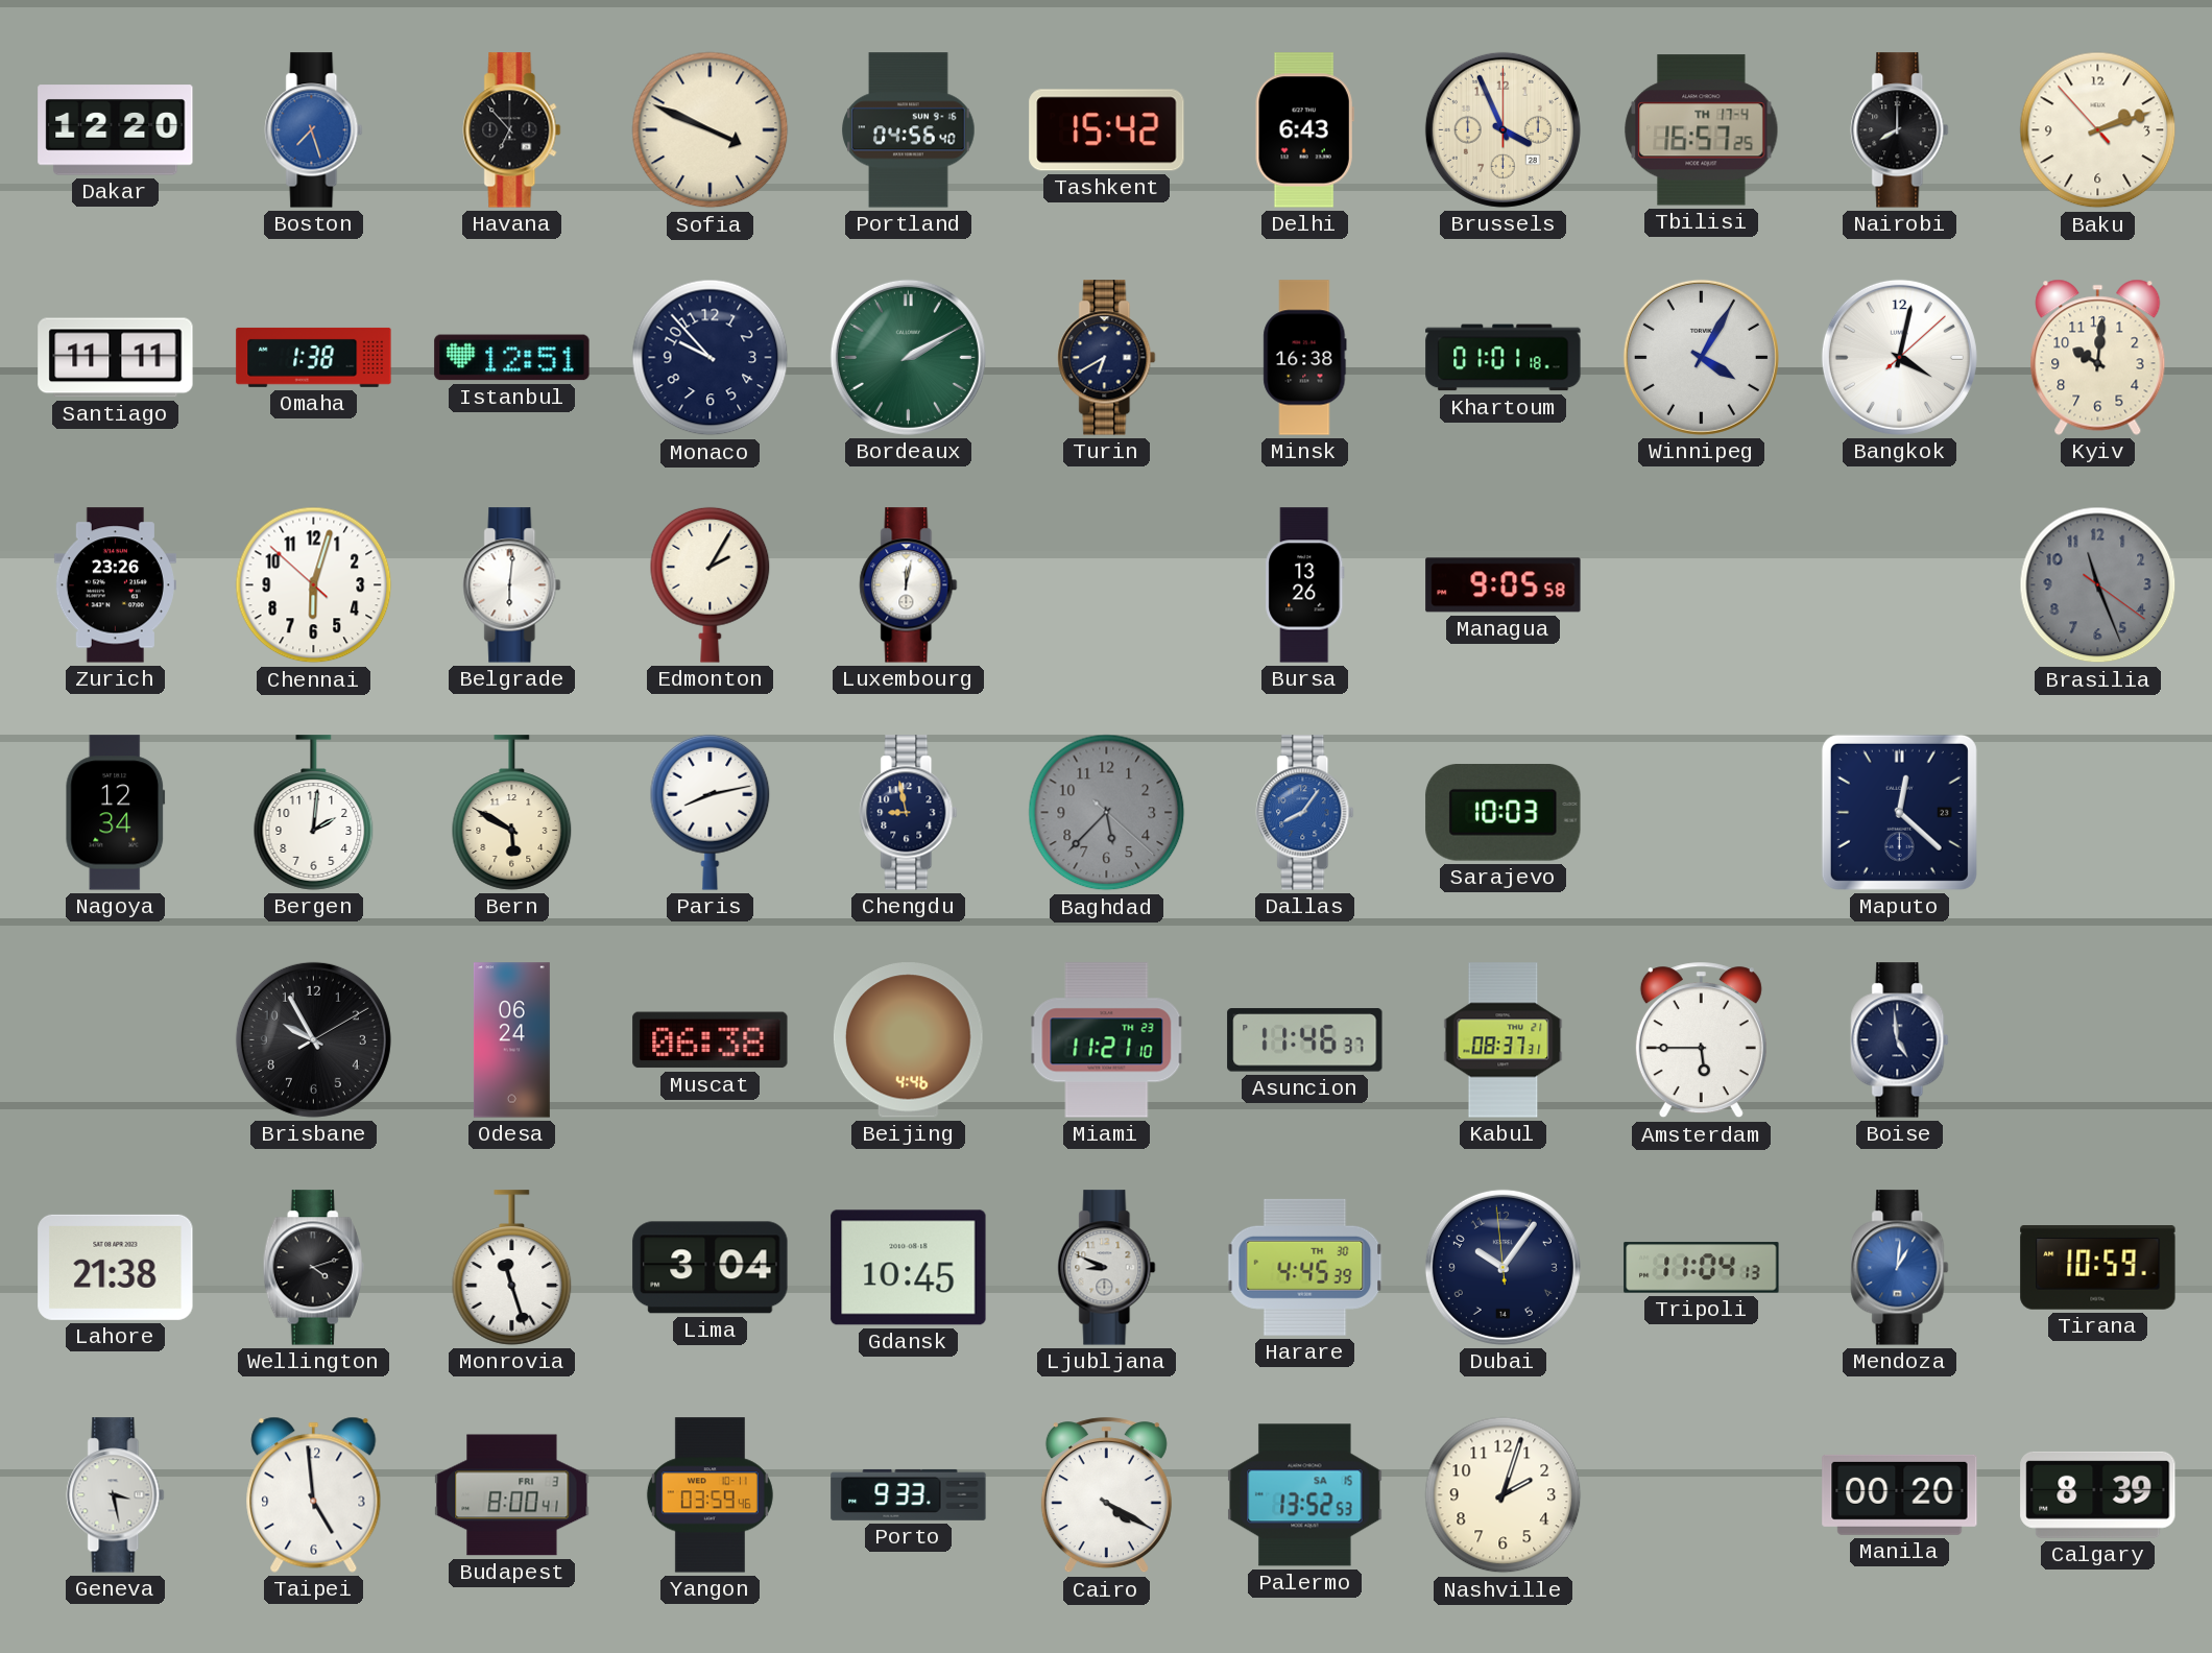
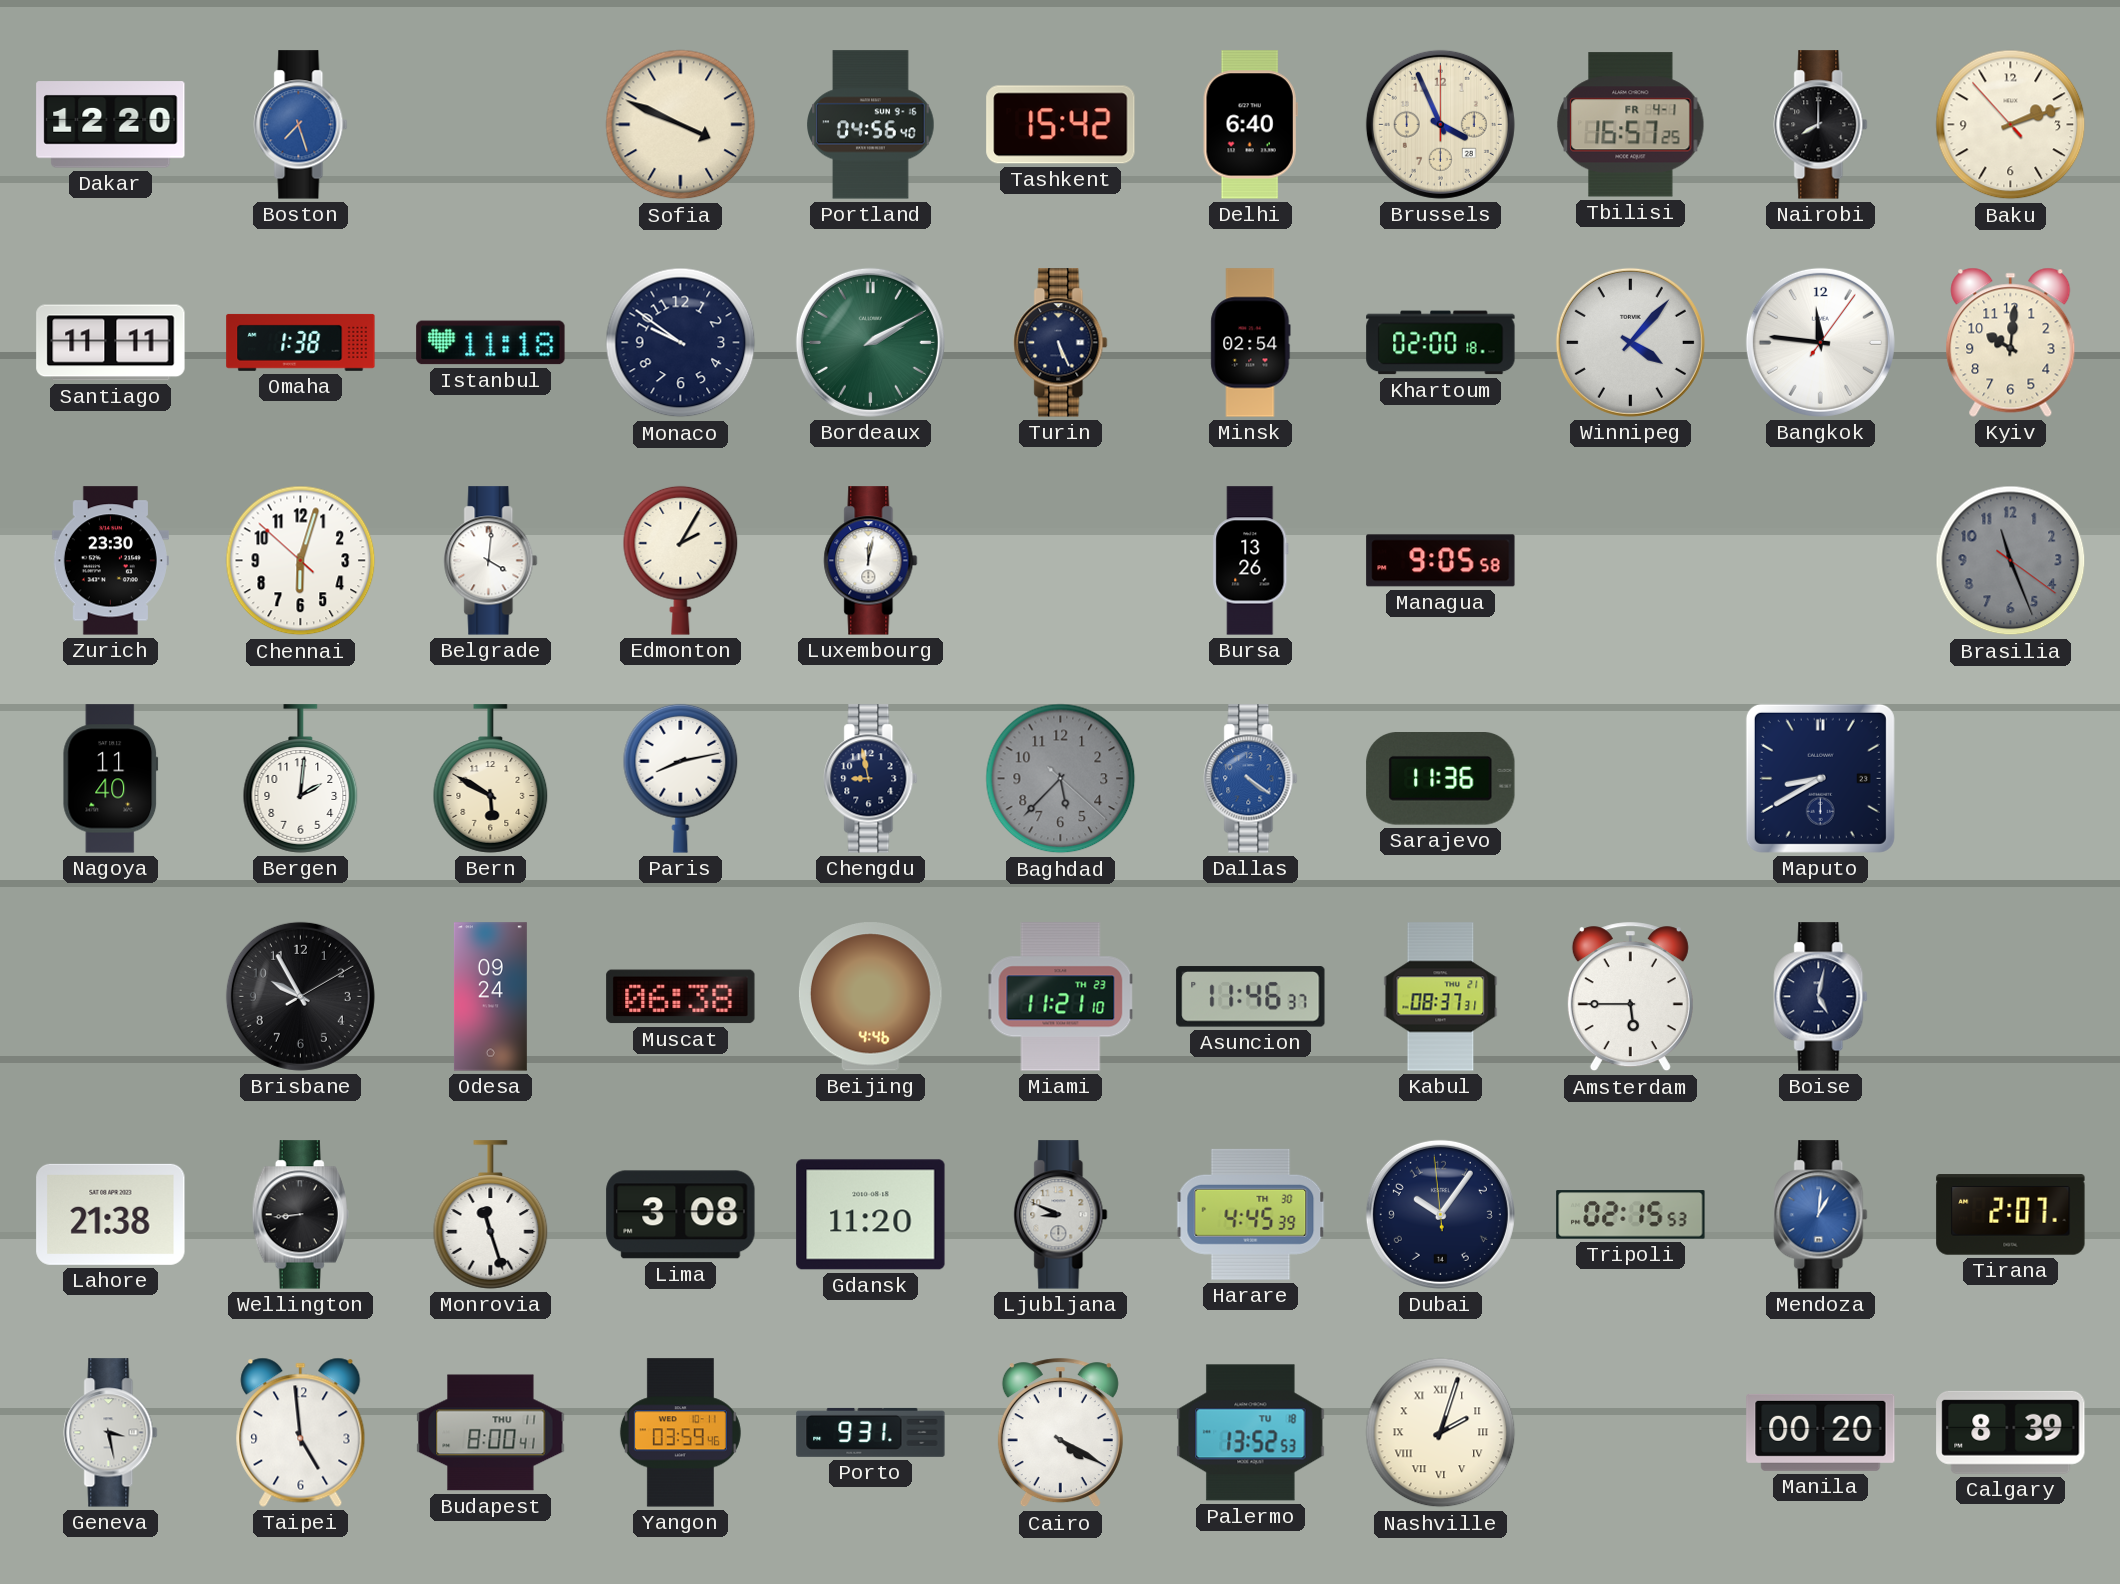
Havana: 6:53 -> none (512, 130)
Delhi: 6:43 -> 6:40 (1250, 125)
Tbilisi date: TH 17-4 -> FR 4-1 (1631, 125)
Istanbul: 12:51 -> 11:18 (491, 343)
Monaco: 9:53 -> 9:51 (681, 343)
Turin: 6:40 -> 5:26 (1061, 343)
Minsk: 16:38 -> 02:54 (1251, 343)
Khartoum: 01:01 -> 02:00 (1441, 343)
Winnipeg: 4:05 -> 4:07 (1630, 342)
Bangkok: 4:02 -> 11:46 (1820, 342)
Zurich: 23:26 -> 23:30 (110, 561)
Belgrade: 6:01 -> 4:01 (491, 561)
Nagoya: 12:34 -> 11:40 (111, 779)
Dallas: 8:06 -> 4:21 (1251, 779)
Sarajevo: 10:03 -> 11:36 (1441, 779)
Maputo: 12:22 -> 8:40 (1820, 778)
Odesa: 06:24 -> 09:24 (490, 997)
Boise: 4:59 -> 5:02 (1821, 997)
Wellington: 4:12 -> 8:44 (300, 1215)
Lima: 3:04 -> 3:08 (681, 1215)
Gdansk: 10:45 -> 11:20 (871, 1215)
Tripoli: 11:04 -> 02:15 (1631, 1215)
Tirana: 10:59 -> 2:07 (2011, 1215)
Budapest date: FRI 3 -> THU 11 (491, 1433)
Porto: 9:33 -> 9:31 (871, 1432)
Palermo date: SA 15 -> TU 18 (1251, 1433)
Nashville numerals: Arabic -> Roman (1441, 1433)
